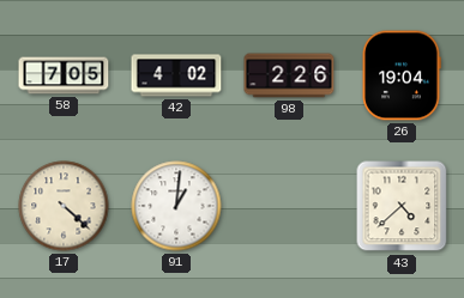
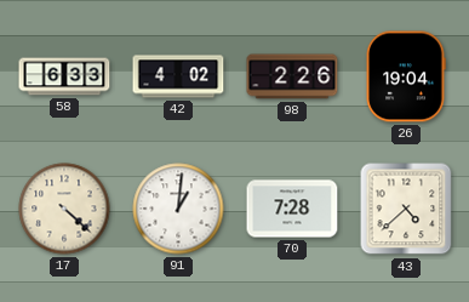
58: 7:05 -> 6:33 (64, 76)
70: none -> 7:28 (292, 209)
